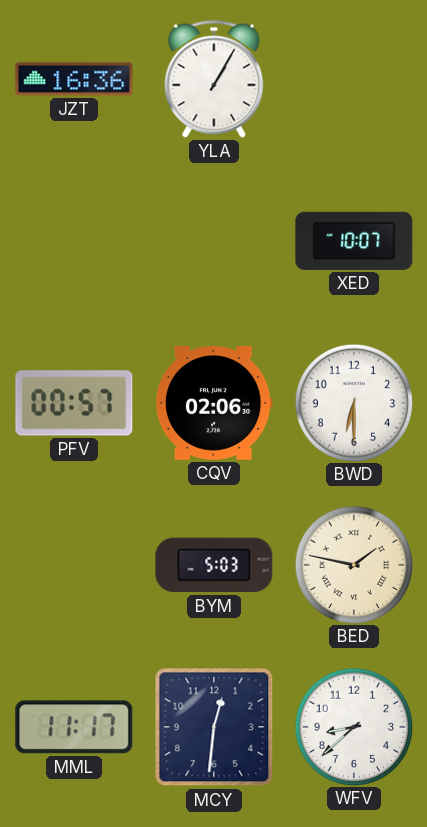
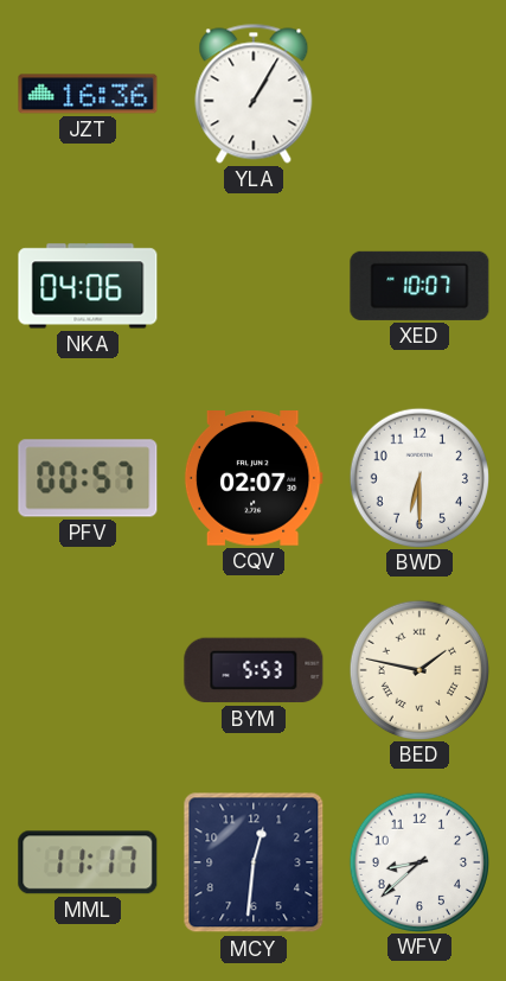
NKA: none -> 04:06 (88, 286)
CQV: 02:06 -> 02:07 (254, 479)
BYM: 5:03 -> 5:53 (254, 670)
